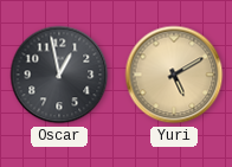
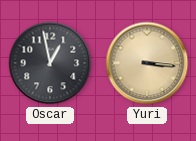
Yuri: 5:10 -> 3:16 (147, 63)
